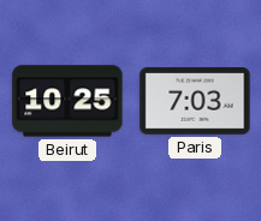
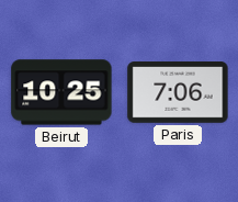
Paris: 7:03 -> 7:06 (178, 92)
